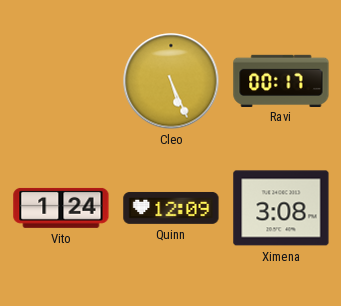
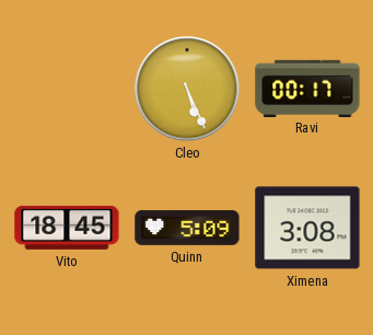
Vito: 1:24 -> 18:45 (67, 228)
Quinn: 12:09 -> 5:09 (187, 228)
